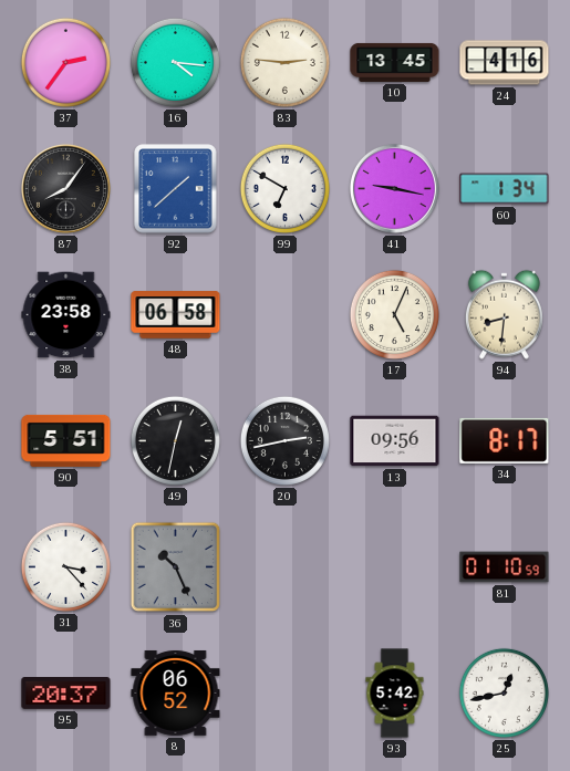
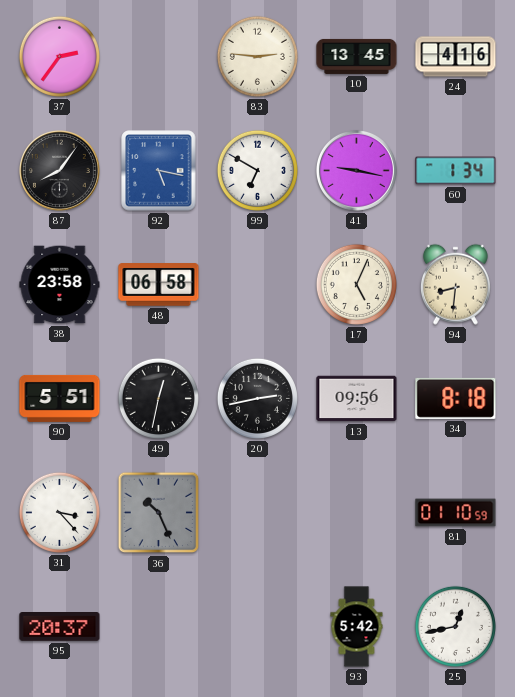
16: 4:16 -> none (175, 62)
92: 1:38 -> 5:17 (159, 171)
34: 8:17 -> 8:18 (456, 398)
8: 06:52 -> none (176, 692)
